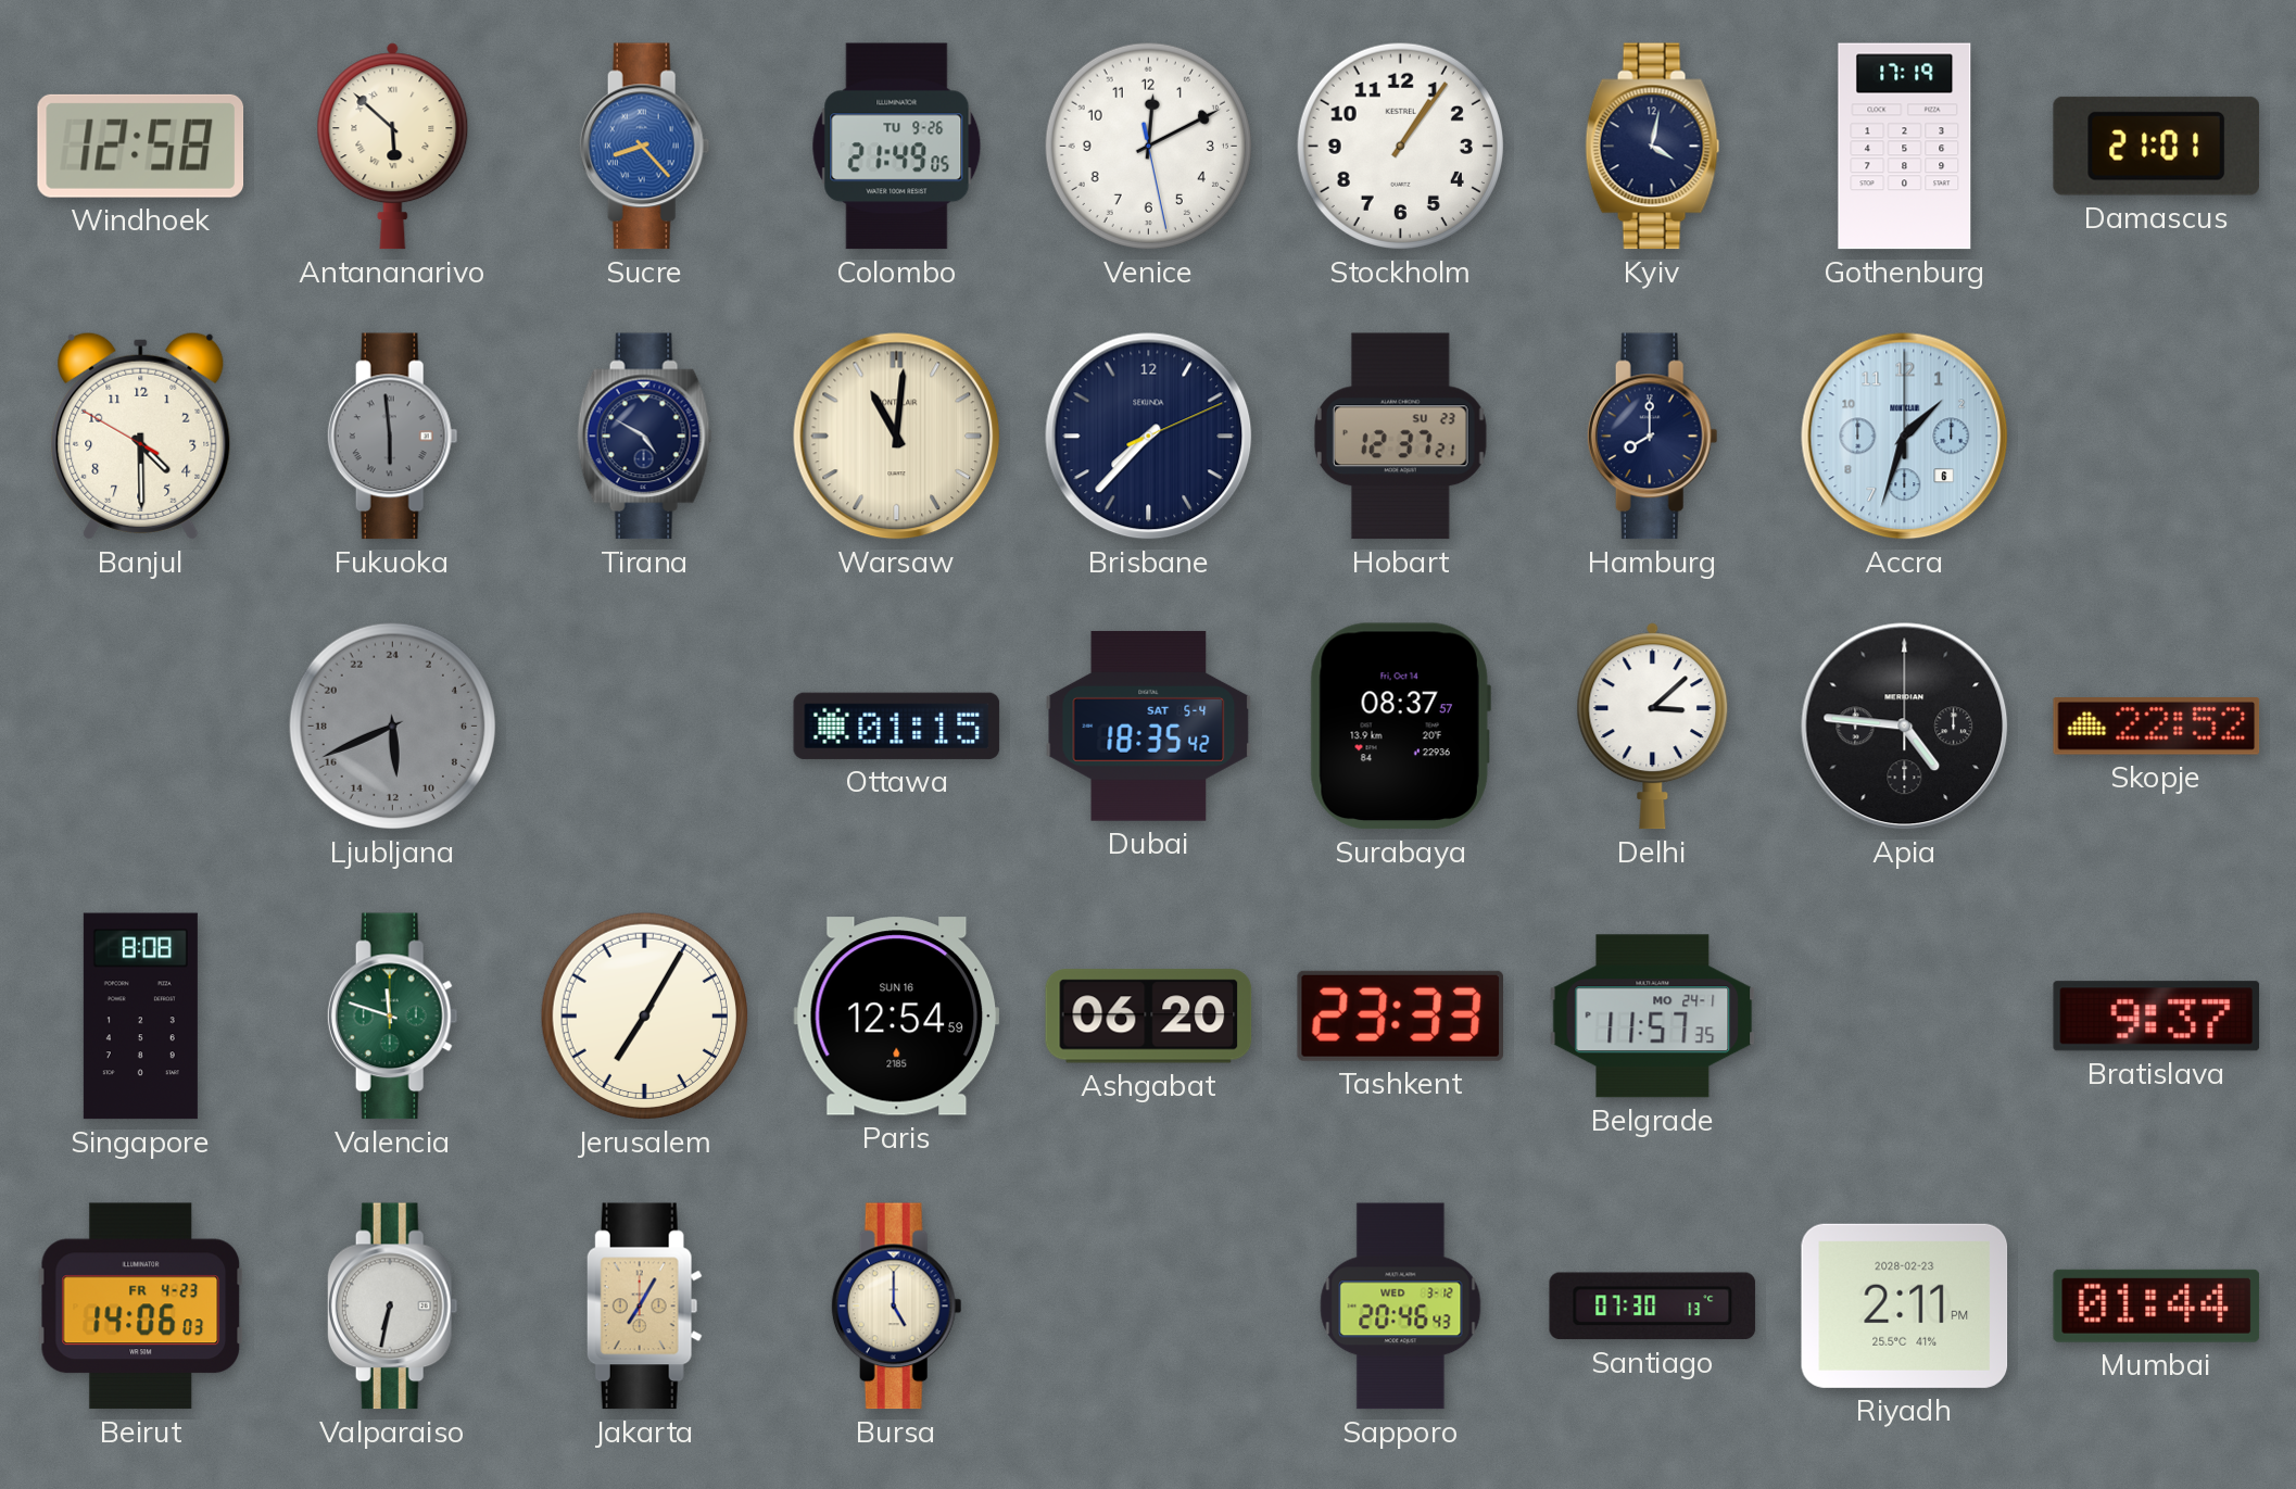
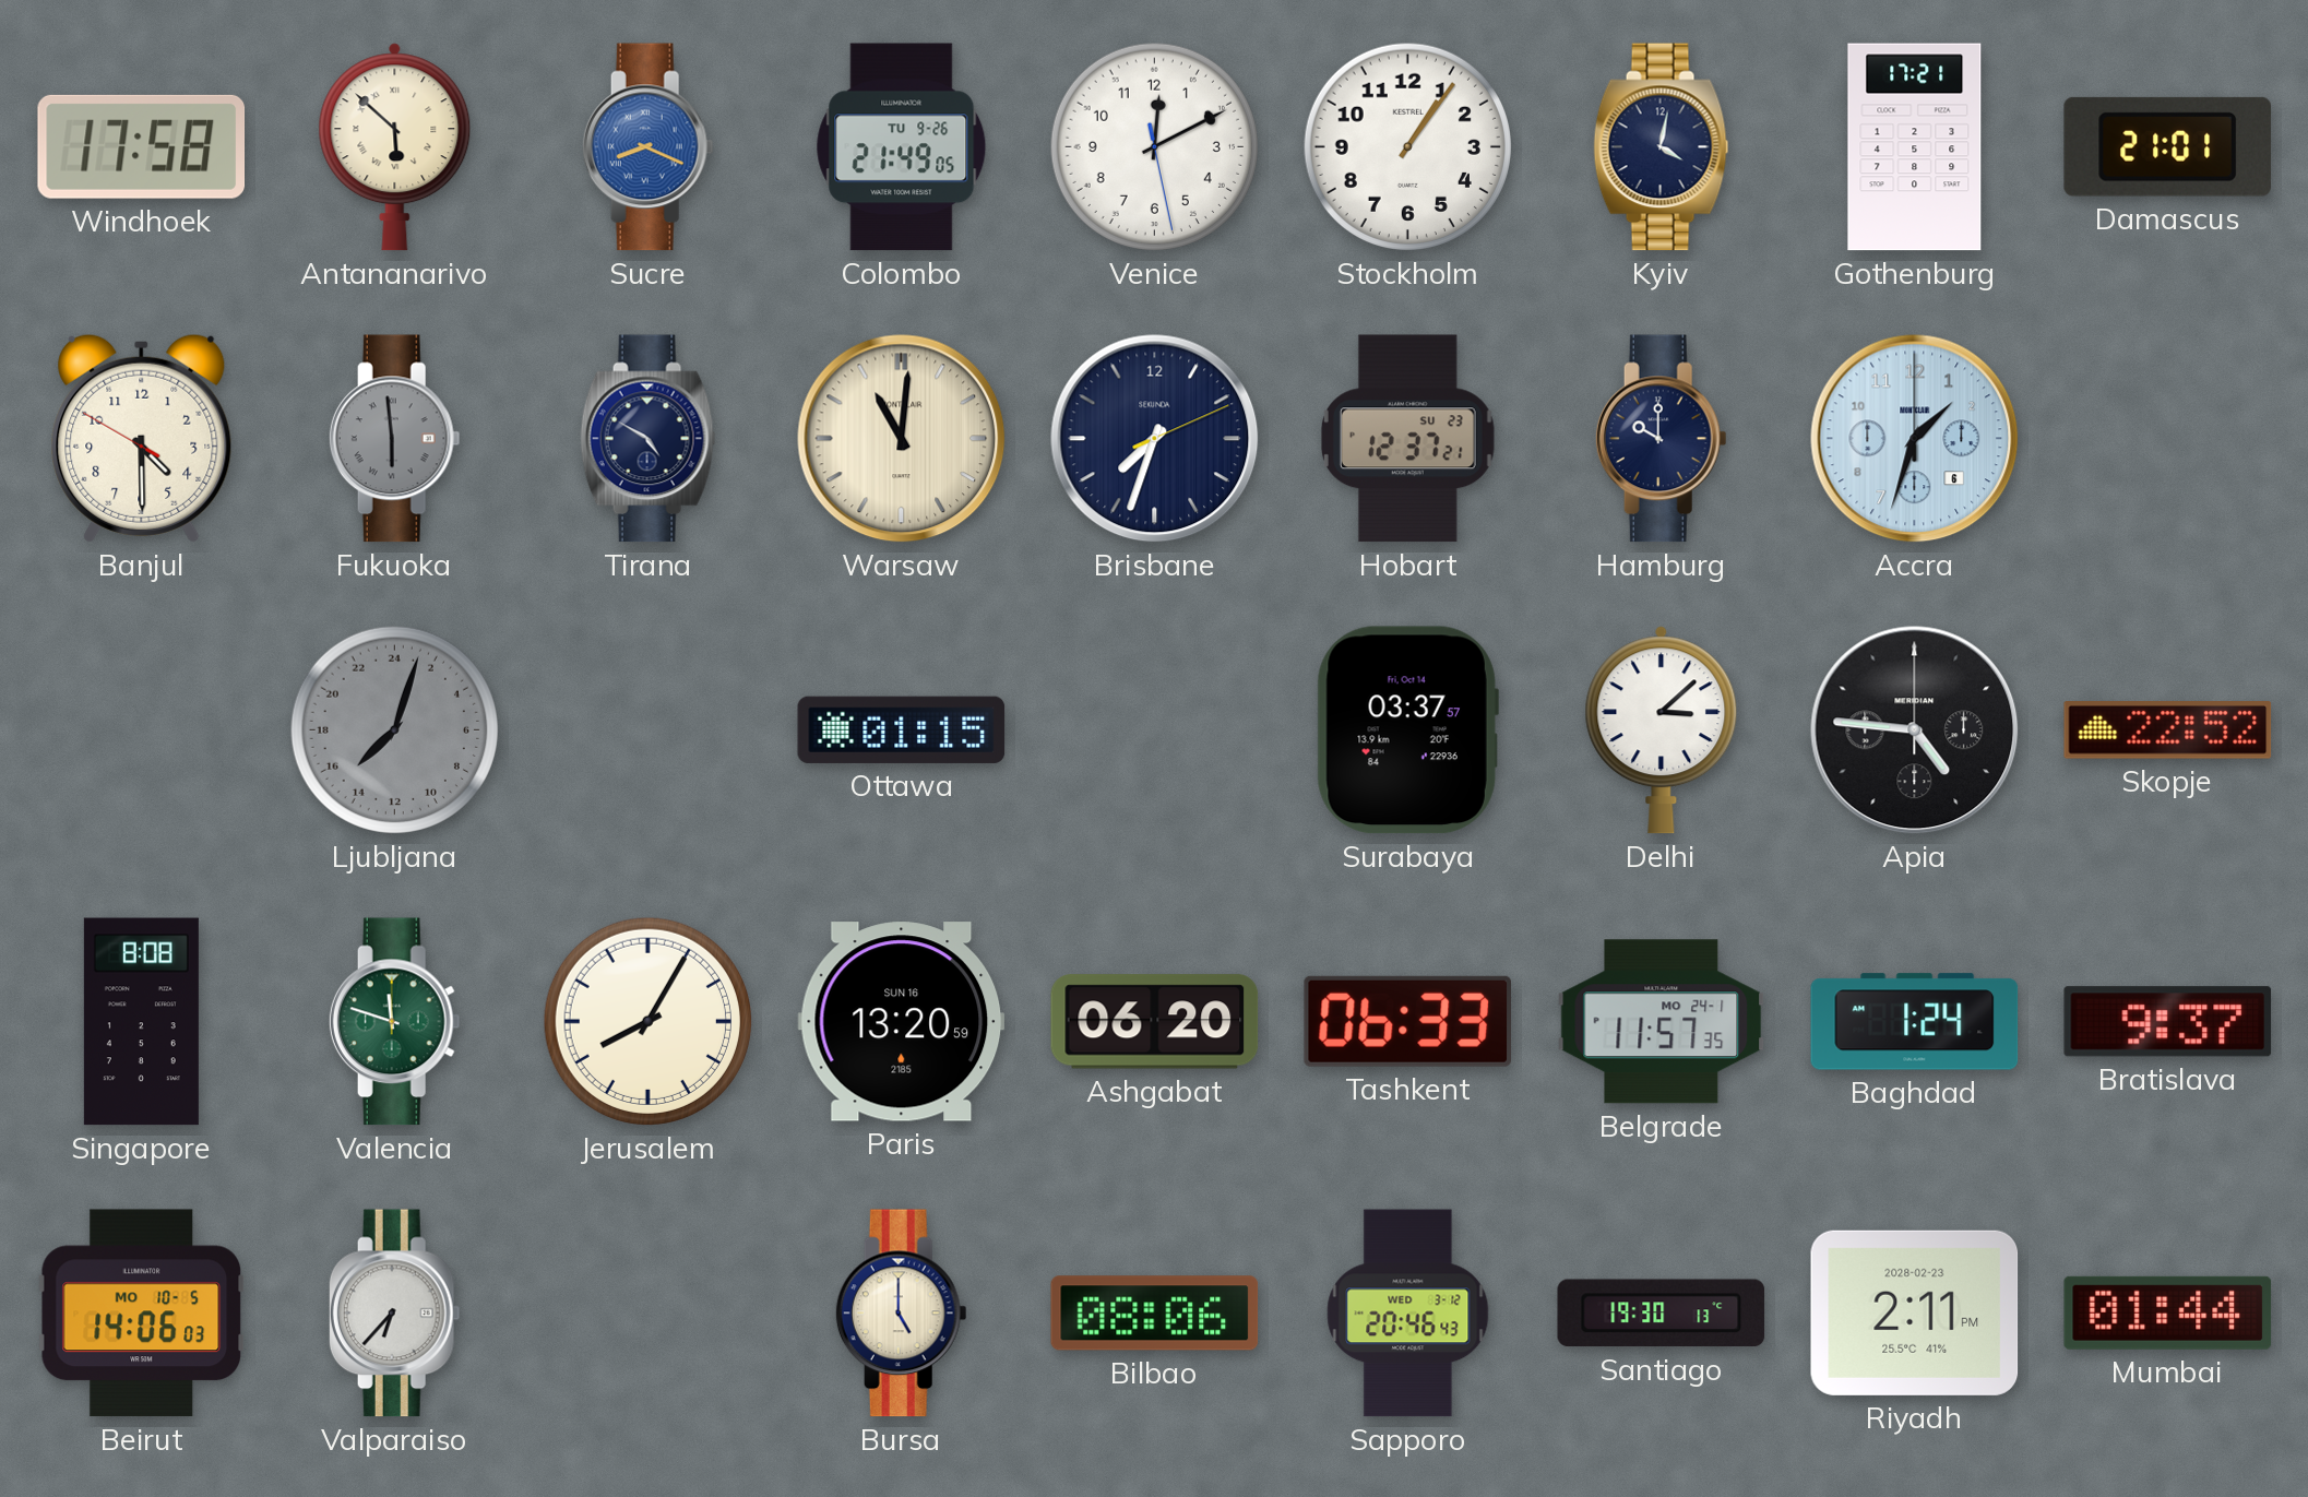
Windhoek: 12:58 -> 17:58 (141, 146)
Sucre: 8:23 -> 8:19 (647, 147)
Gothenburg: 17:19 -> 17:21 (1915, 147)
Brisbane: 7:37 -> 7:33 (1155, 439)
Hamburg: 8:00 -> 10:00 (1661, 439)
Ljubljana: 11:41 -> 15:03 (394, 729)
Dubai: 18:35 -> none (1149, 725)
Surabaya: 08:37 -> 03:37 (1407, 730)
Jerusalem: 7:05 -> 8:05 (647, 1021)
Paris: 12:54 -> 13:20 (902, 1022)
Tashkent: 23:33 -> 06:33 (1407, 1021)
Baghdad: none -> 1:24 (1915, 1022)
Beirut date: FR 4-23 -> MO 10-5 (142, 1314)
Valparaiso: 6:32 -> 6:37 (394, 1314)
Jakarta: 7:05 -> none (644, 1307)
Bilbao: none -> 08:06 (1155, 1314)
Santiago: 07:30 -> 19:30 (1662, 1314)
